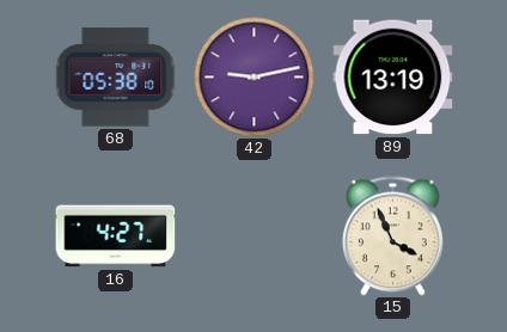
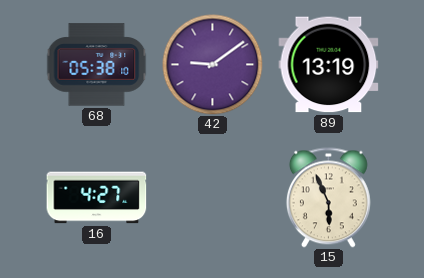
42: 9:13 -> 9:09 (213, 65)
15: 3:56 -> 5:56 (328, 198)
